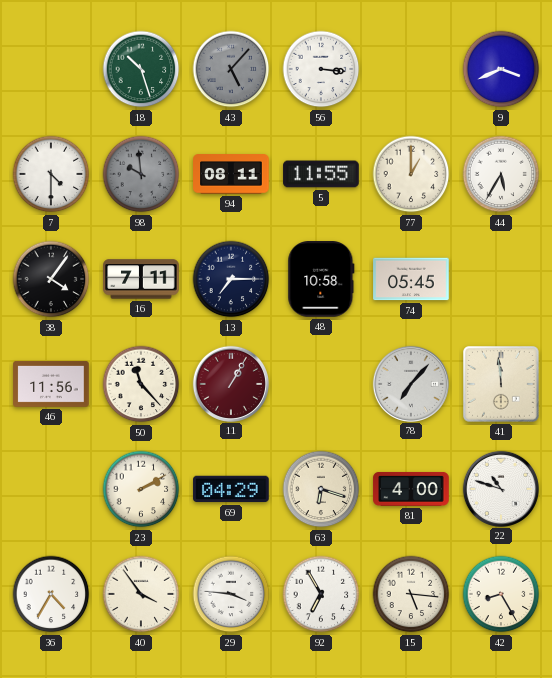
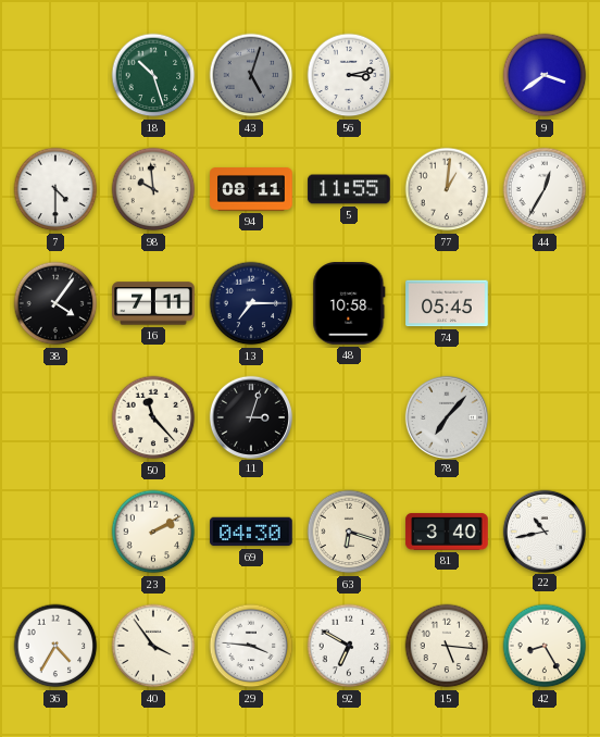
43: 5:07 -> 5:03 (251, 75)
56: 3:16 -> 3:13 (349, 75)
9: 3:41 -> 3:39 (545, 75)
98 dial: grey -> cream (153, 189)
77: 1:00 -> 1:01 (447, 189)
44: 5:35 -> 12:35 (545, 189)
46: 11:56 -> none (51, 384)
11: 1:05 -> 3:03 (250, 416)
11 dial: burgundy -> black (250, 416)
41: 11:59 -> none (501, 384)
69: 04:29 -> 04:30 (251, 532)
81: 4:00 -> 3:40 (447, 532)
22: 10:48 -> 10:43 (543, 530)
92: 6:55 -> 6:50 (349, 646)
